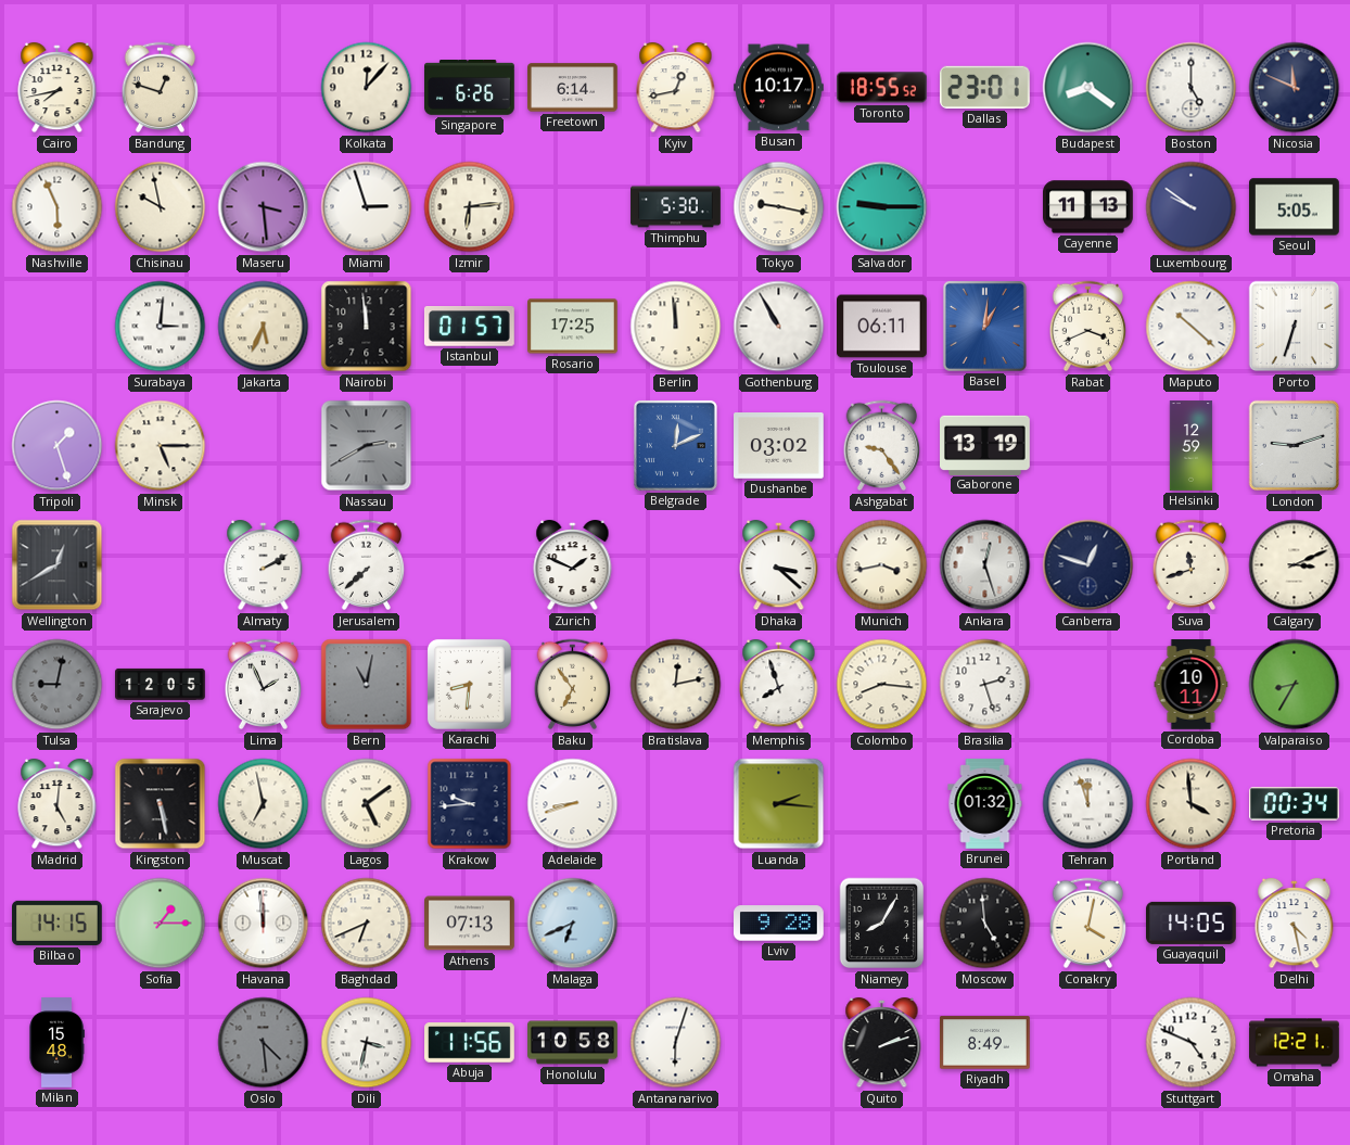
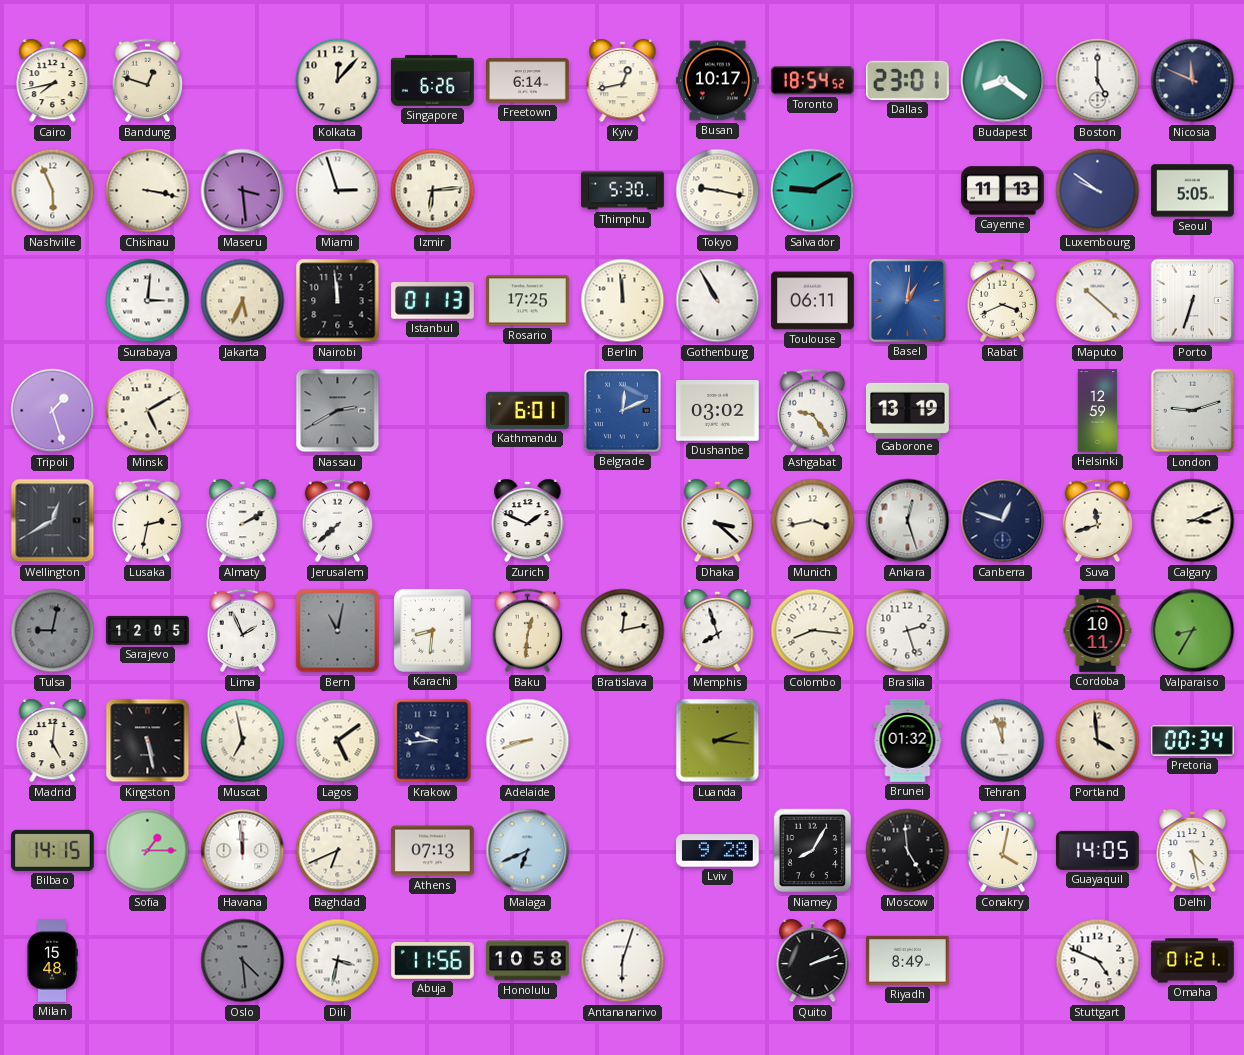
Toronto: 18:55 -> 18:54 (812, 81)
Chisinau: 9:58 -> 3:17 (148, 191)
Salvador: 9:15 -> 9:10 (813, 191)
Istanbul: 01:57 -> 01:13 (432, 301)
Minsk: 5:15 -> 5:10 (148, 411)
Kathmandu: none -> 6:01 (528, 410)
Lusaka: none -> 2:32 (148, 521)
Baku: 6:54 -> 12:31 (528, 631)
Omaha: 12:21 -> 01:21 (1193, 961)
